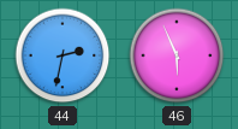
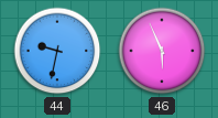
44: 2:32 -> 9:32 (57, 51)
